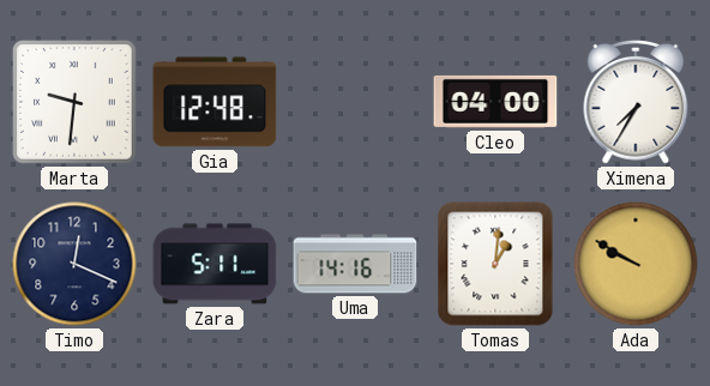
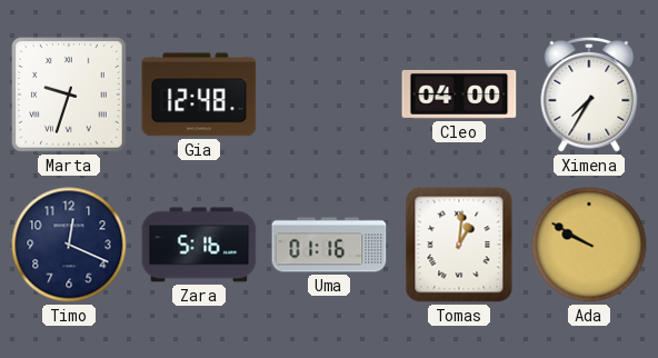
Marta: 9:31 -> 9:33 (69, 95)
Zara: 5:11 -> 5:16 (199, 245)
Uma: 14:16 -> 01:16 (329, 245)
